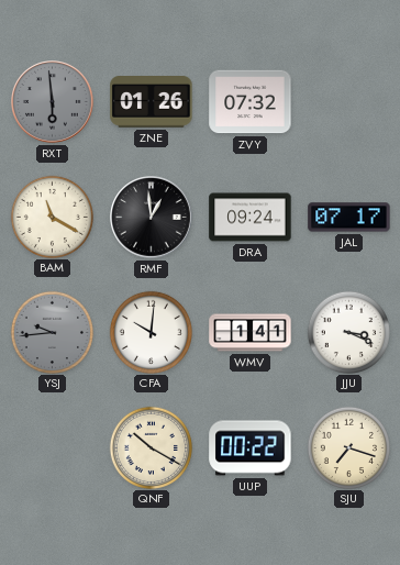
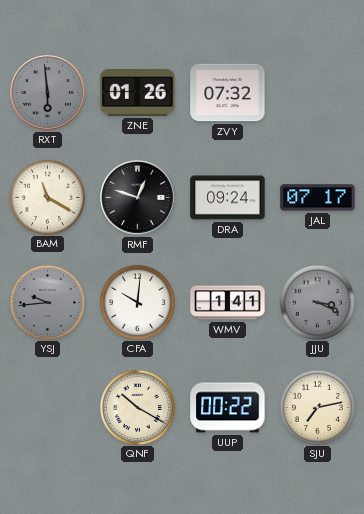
RMF: 12:59 -> 12:48 (138, 198)
JJU dial: white -> grey (317, 302)
SJU: 7:18 -> 7:13 (317, 407)
